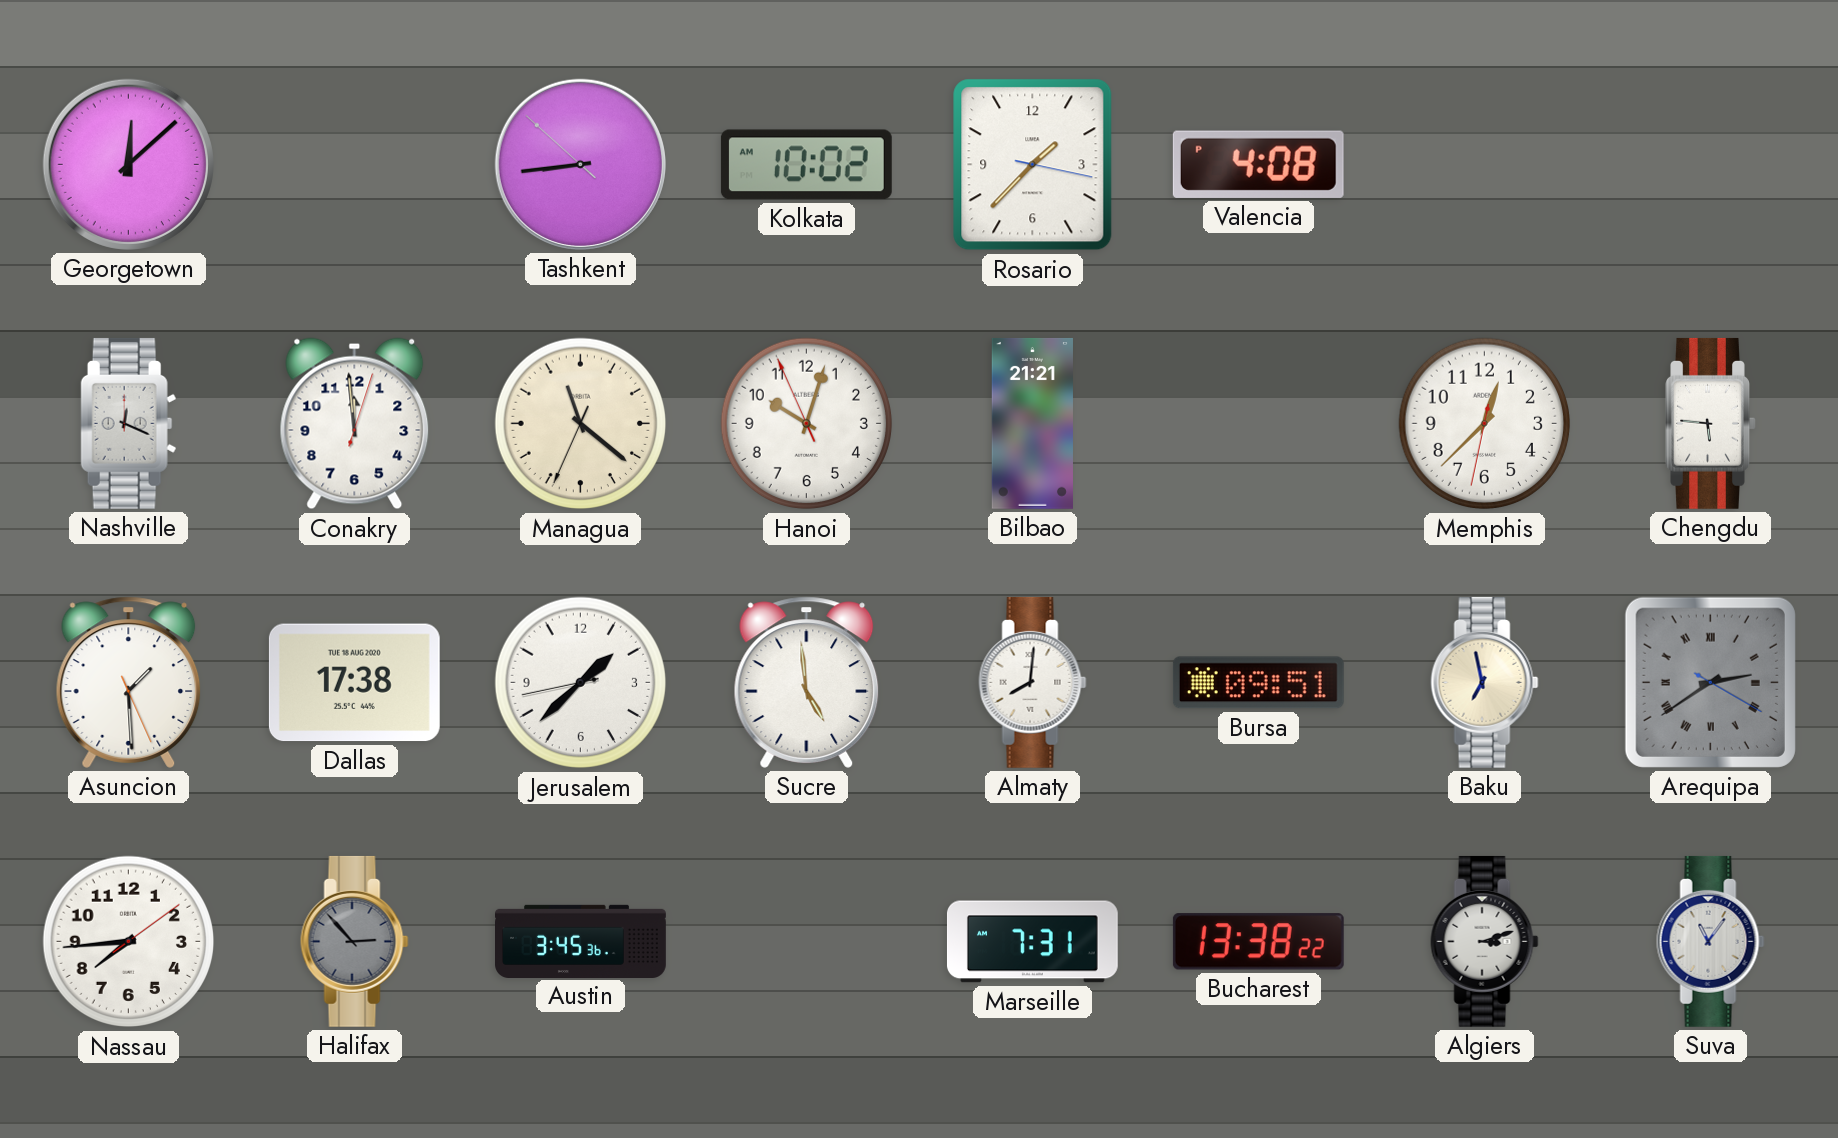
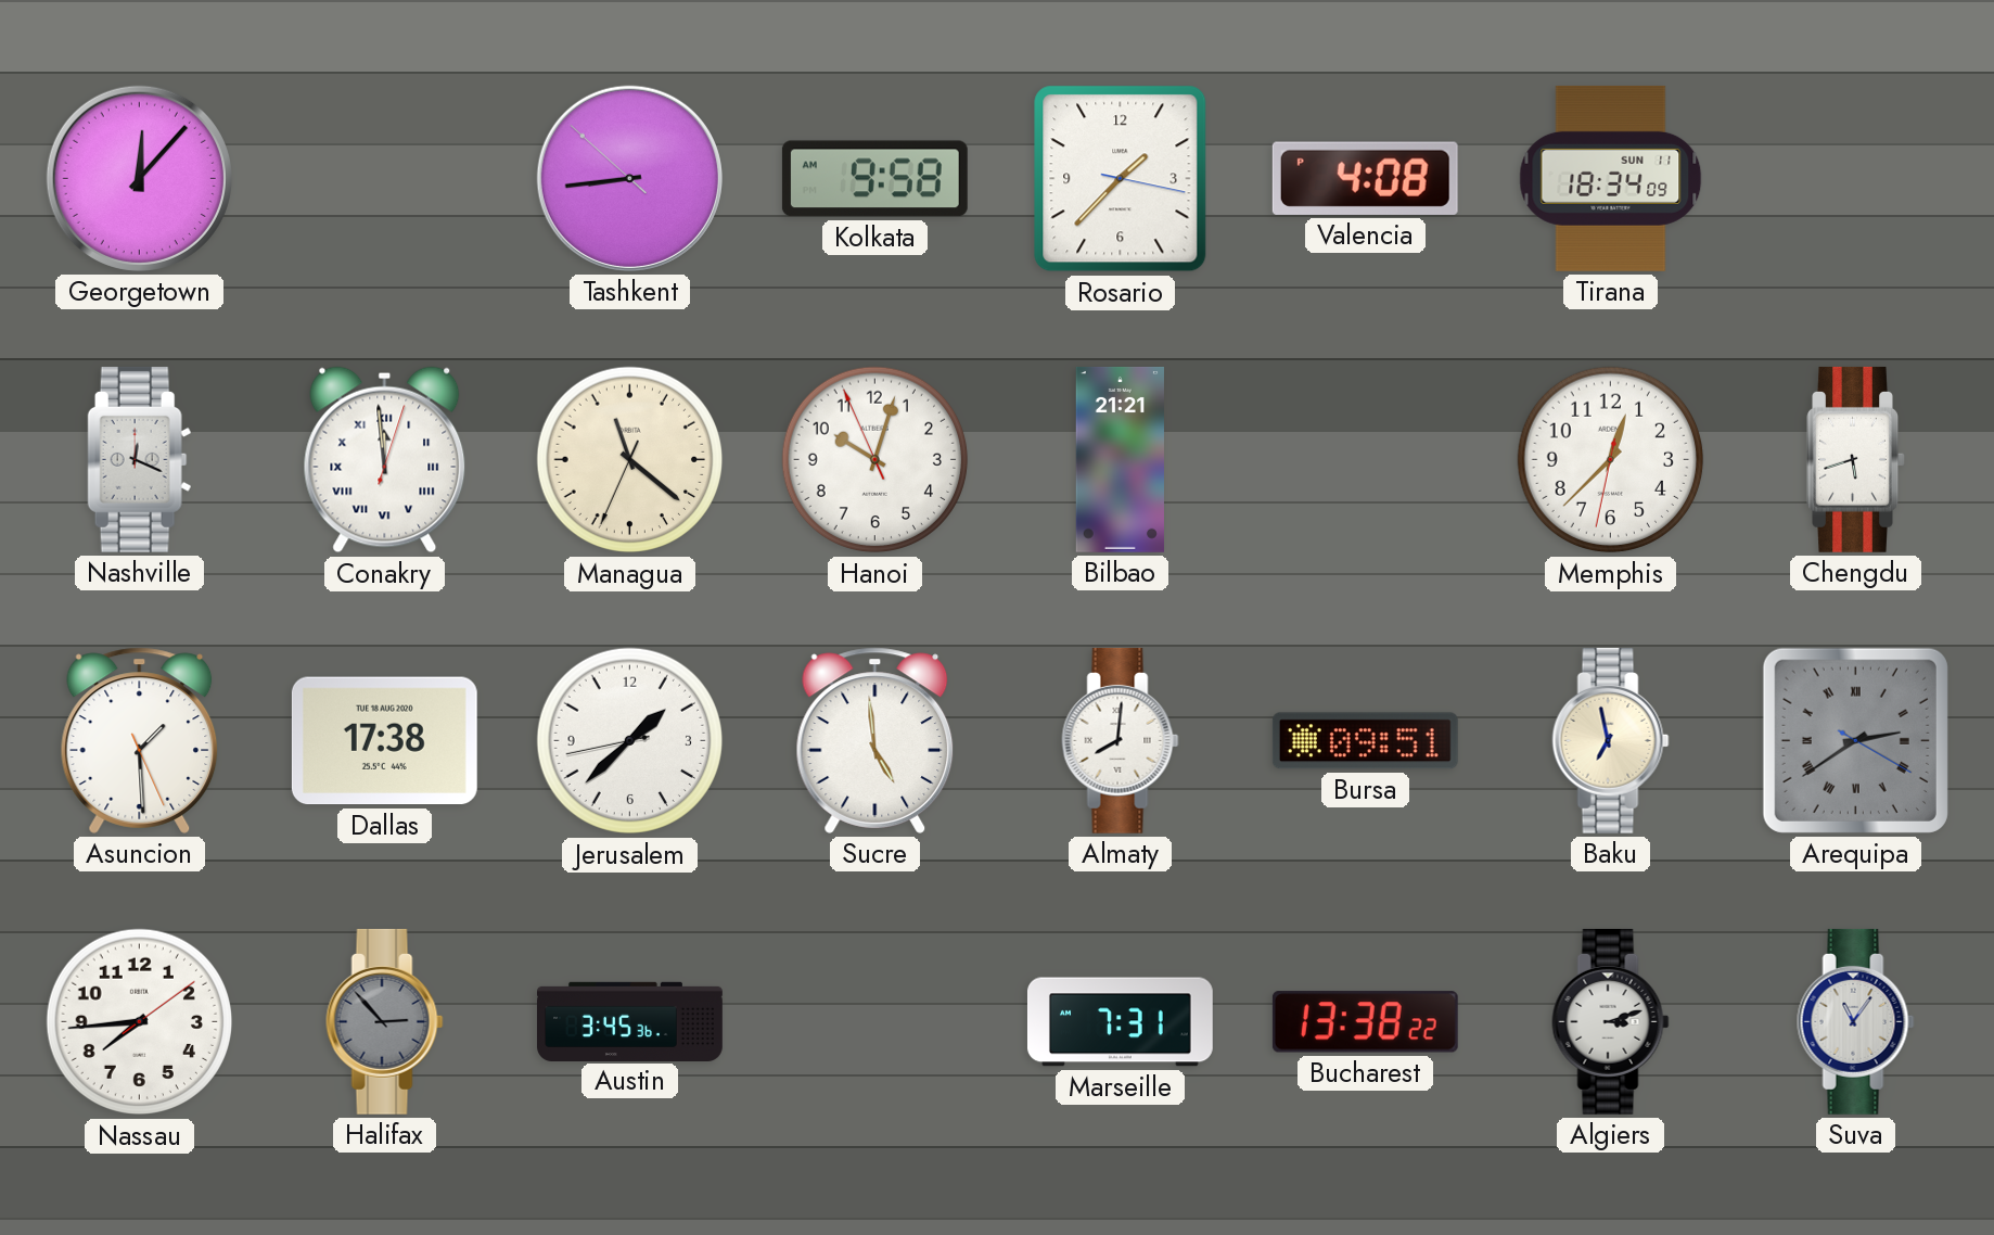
Georgetown: 12:08 -> 12:07 (139, 178)
Kolkata: 10:02 -> 9:58 (874, 179)
Tirana: none -> 18:34 (1611, 178)
Conakry numerals: Arabic -> Roman (385, 460)
Chengdu: 5:46 -> 5:42 (1856, 459)
